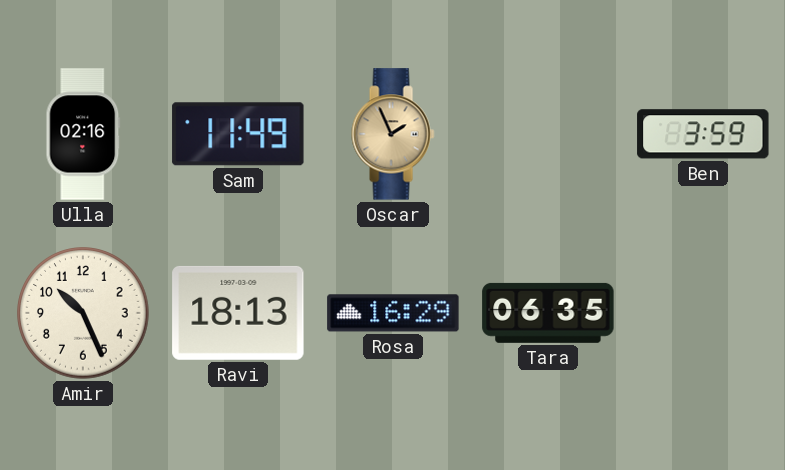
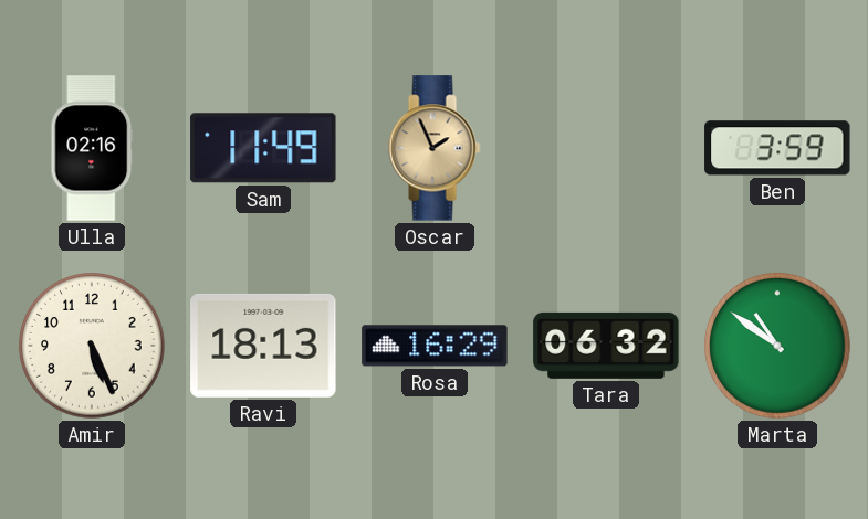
Amir: 10:26 -> 5:26 (92, 346)
Tara: 06:35 -> 06:32 (606, 346)
Marta: none -> 10:51 (777, 346)
